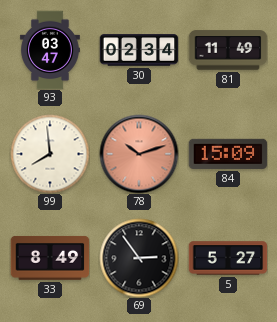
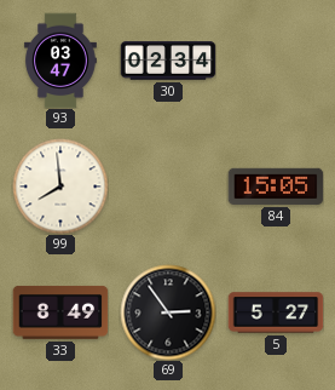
81: 11:49 -> none (228, 50)
78: 10:12 -> none (139, 154)
84: 15:09 -> 15:05 (276, 187)
